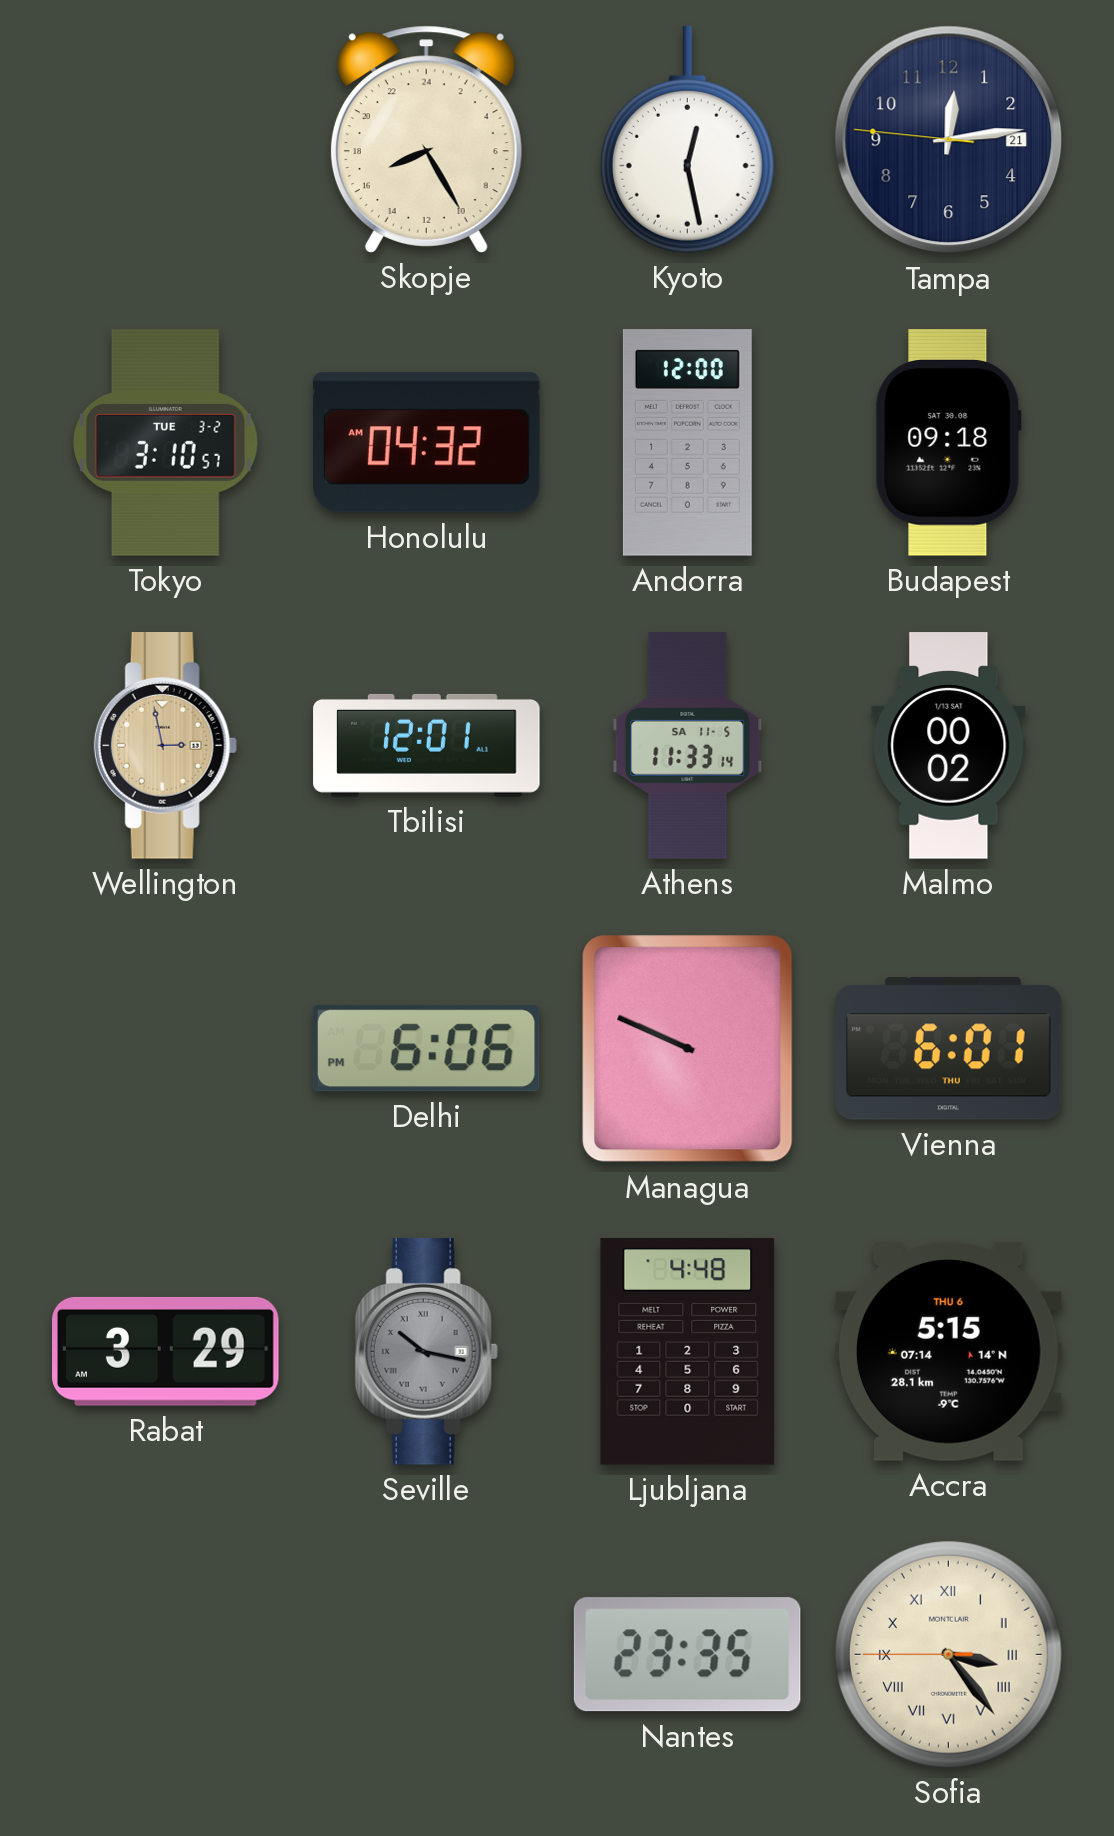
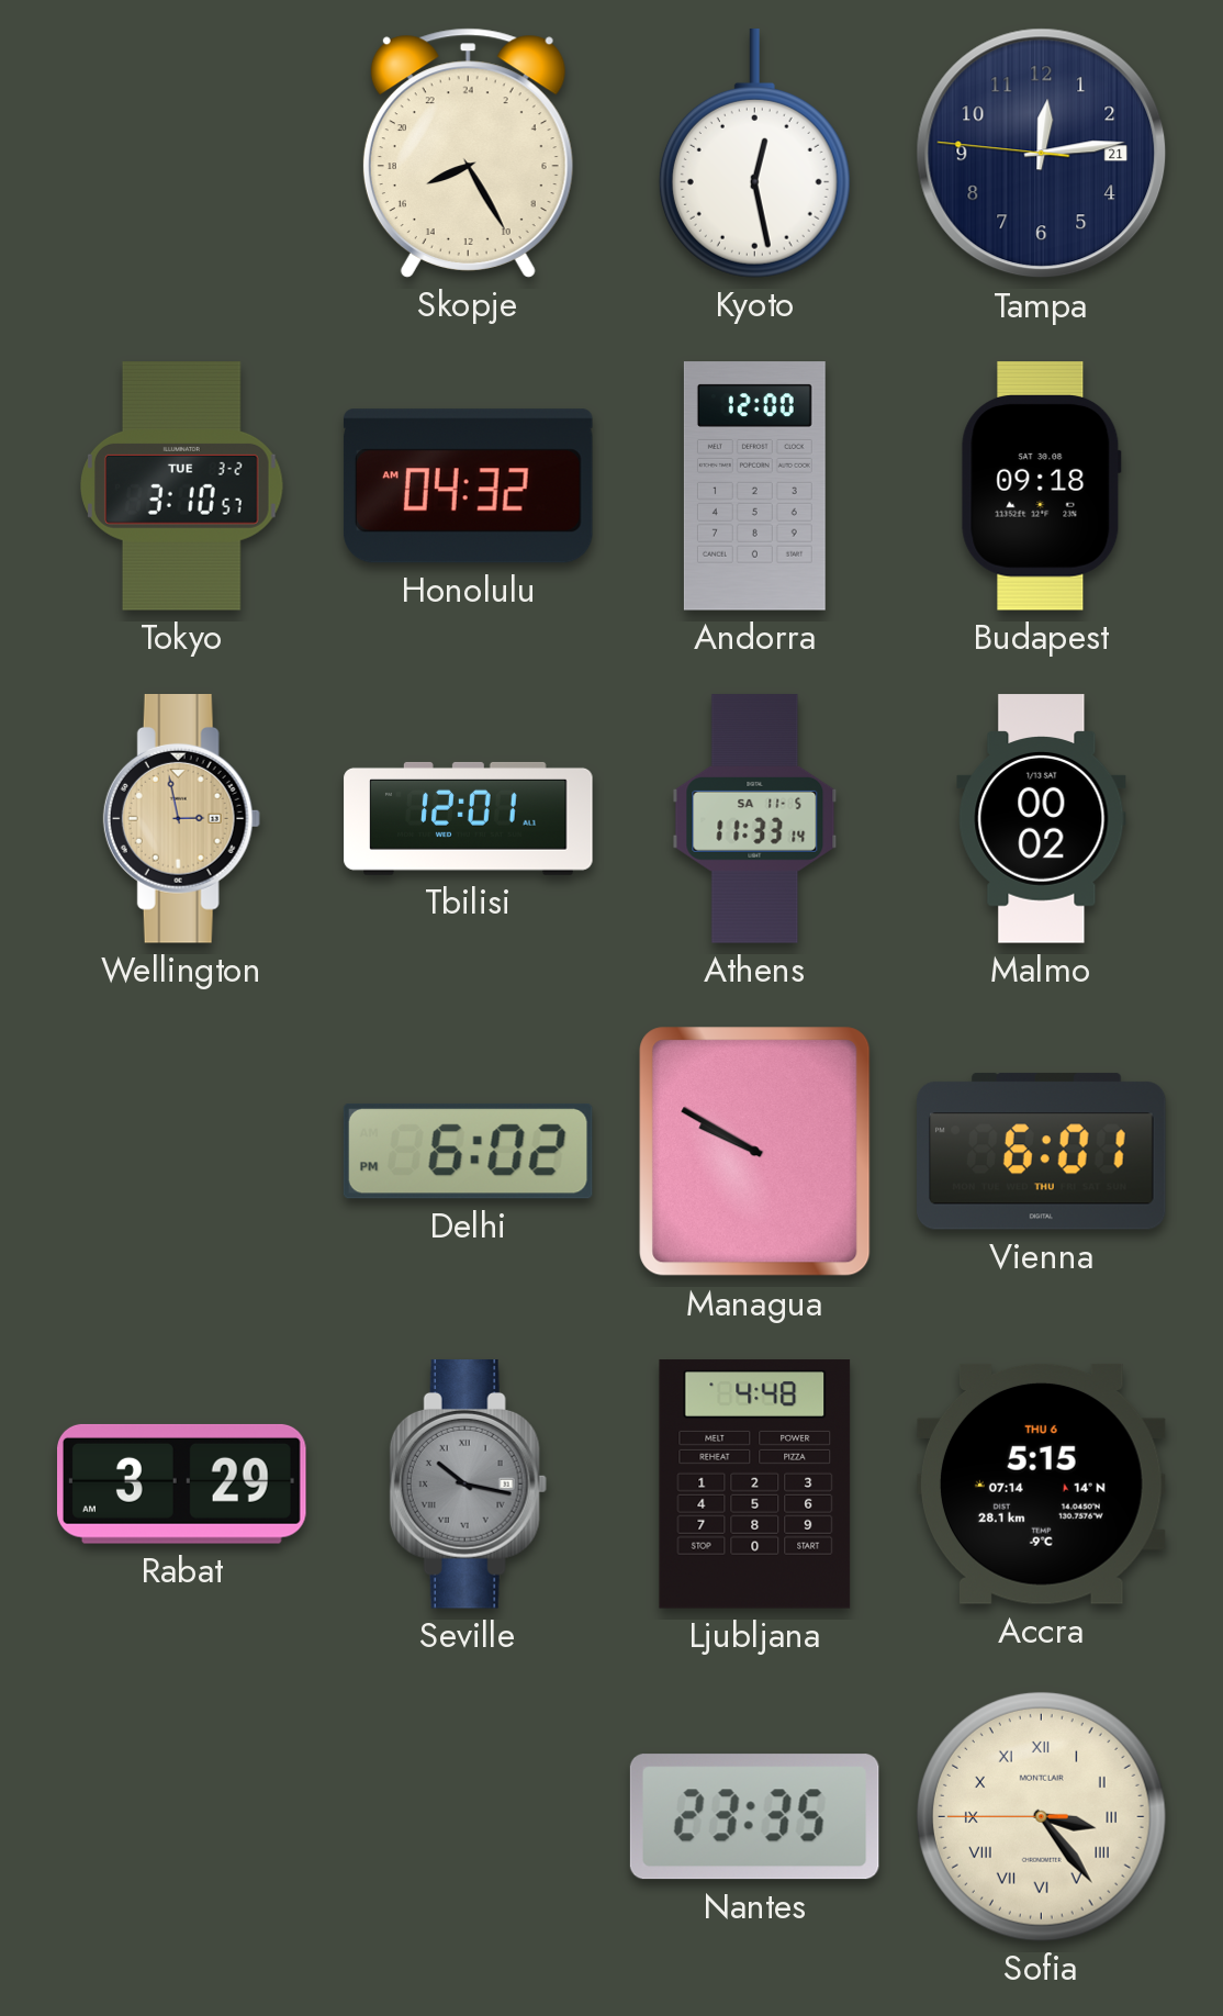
Delhi: 6:06 -> 6:02 (468, 1151)
Managua: 9:49 -> 9:50 (755, 1152)
